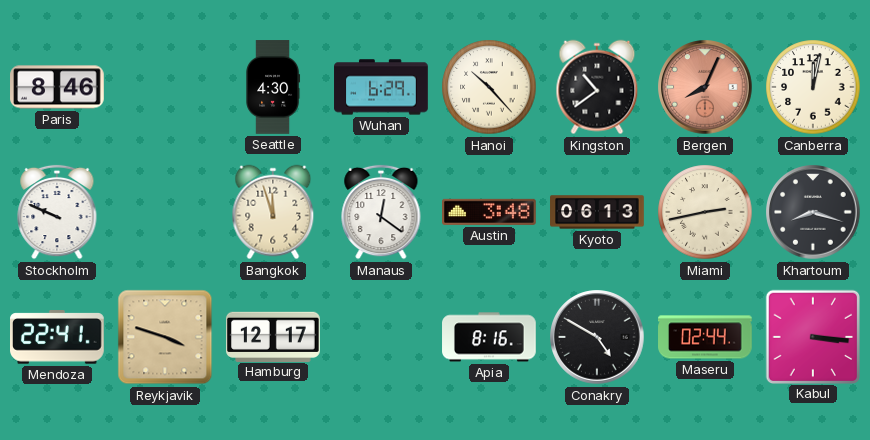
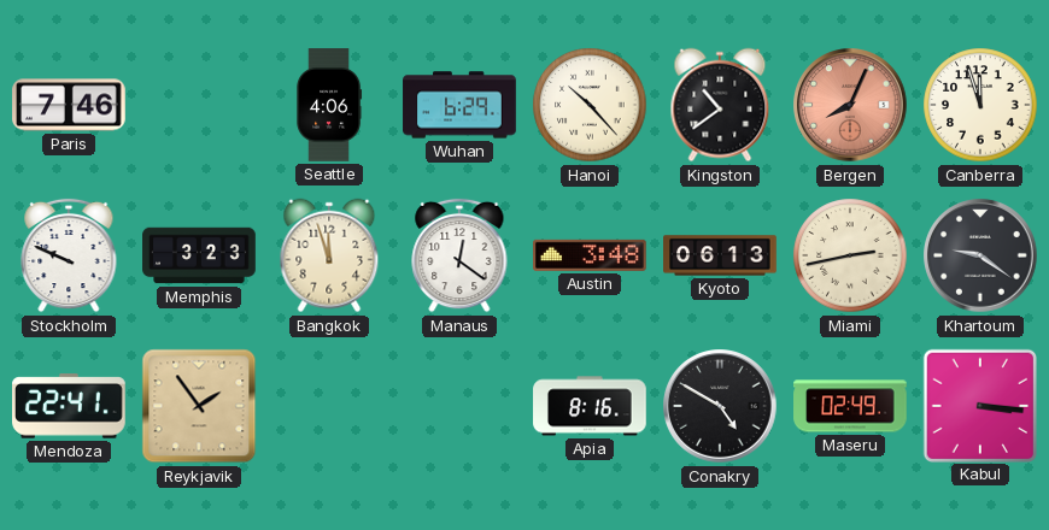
Paris: 8:46 -> 7:46 (69, 105)
Seattle: 4:30 -> 4:06 (329, 105)
Canberra: 12:02 -> 11:57 (980, 105)
Memphis: none -> 3:23 (199, 255)
Khartoum: 8:18 -> 9:21 (980, 255)
Reykjavik: 3:48 -> 1:54 (199, 406)
Hamburg: 12:17 -> none (273, 336)
Maseru: 02:44 -> 02:49 (850, 406)
